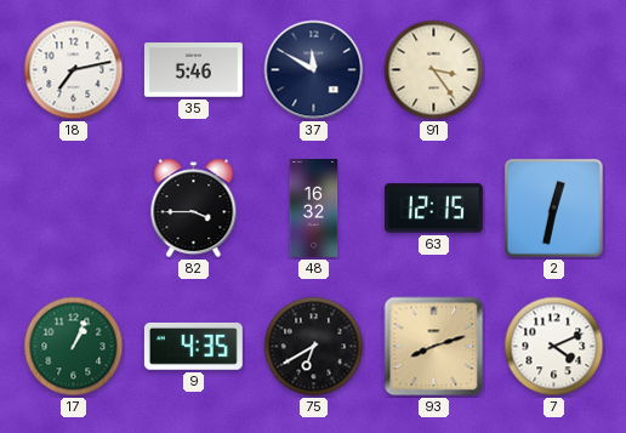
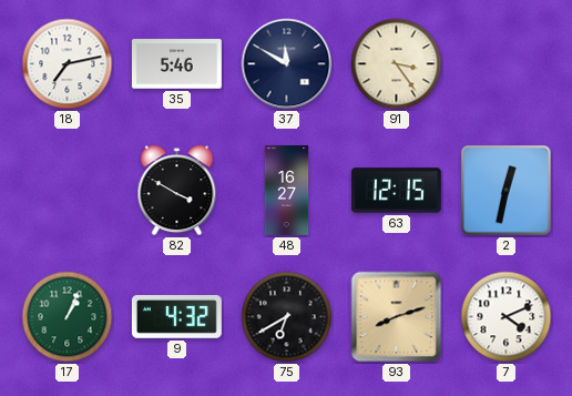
82: 3:45 -> 3:50 (177, 191)
48: 16:32 -> 16:27 (287, 191)
9: 4:35 -> 4:32 (176, 316)
